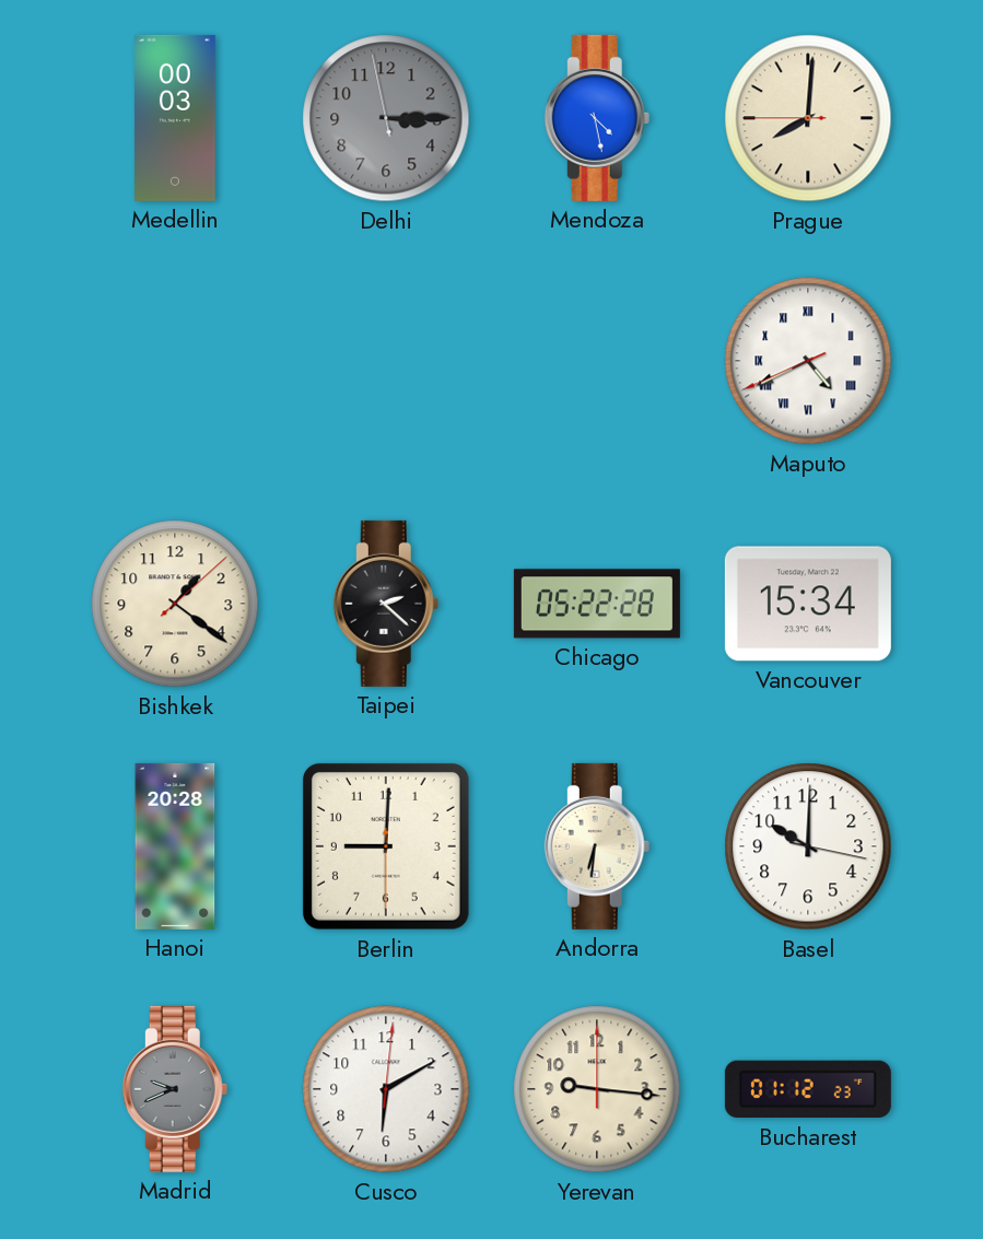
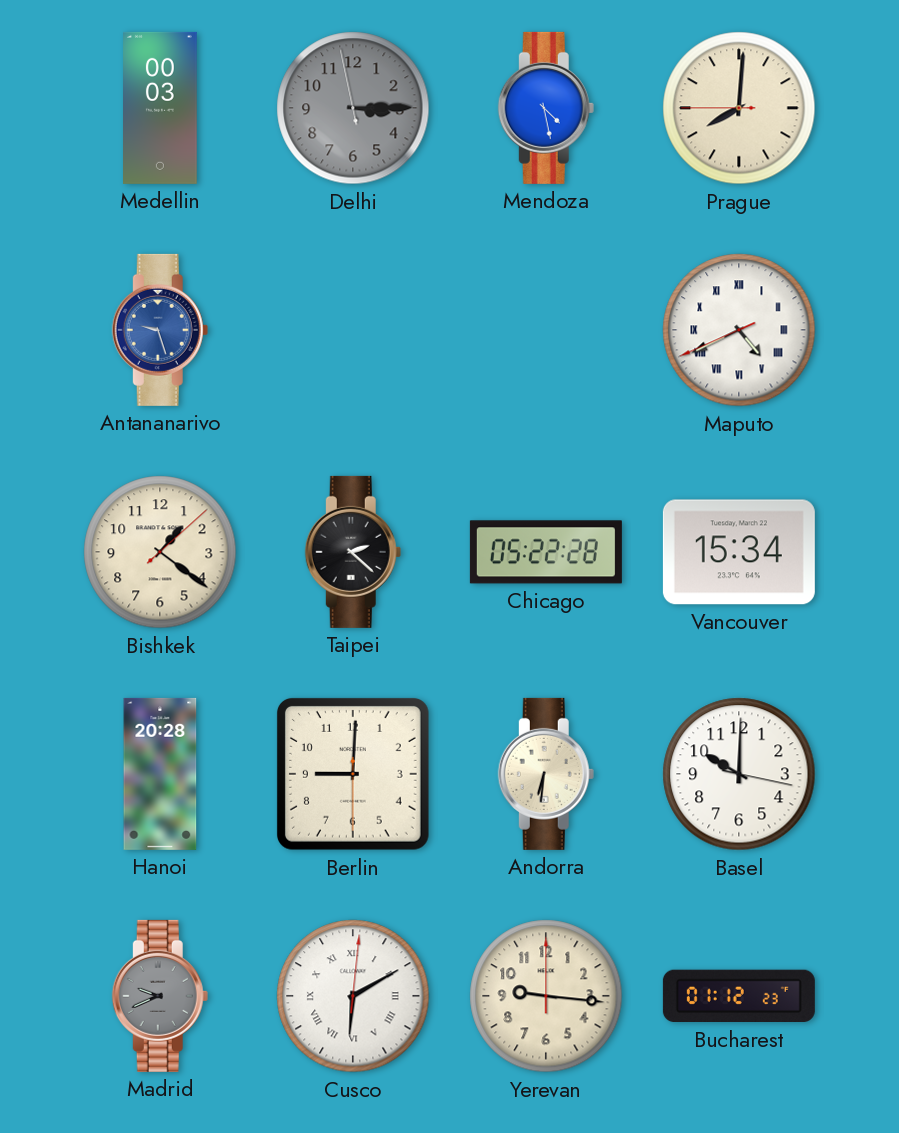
Antananarivo: none -> 9:27 (160, 330)
Cusco numerals: Arabic -> Roman (353, 996)
